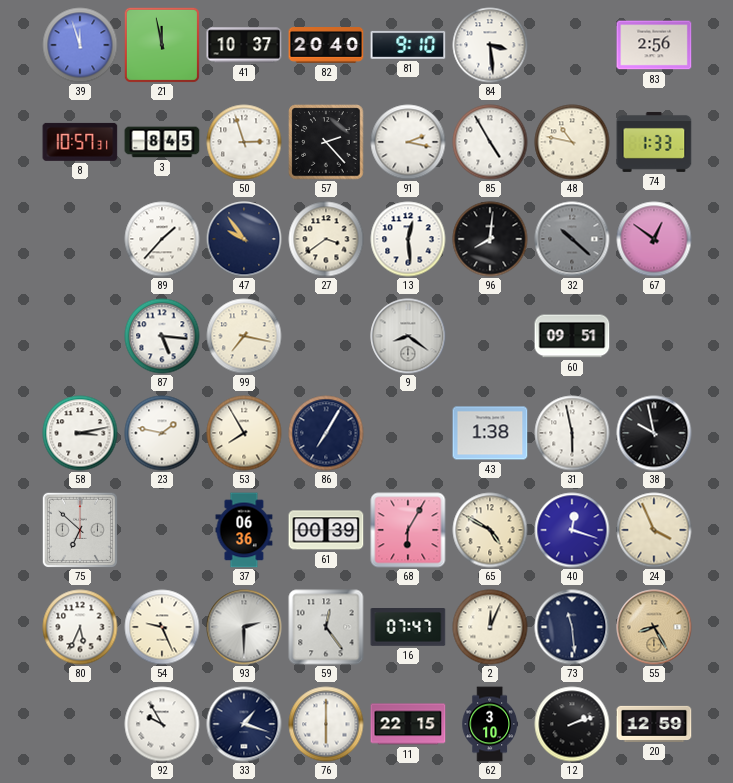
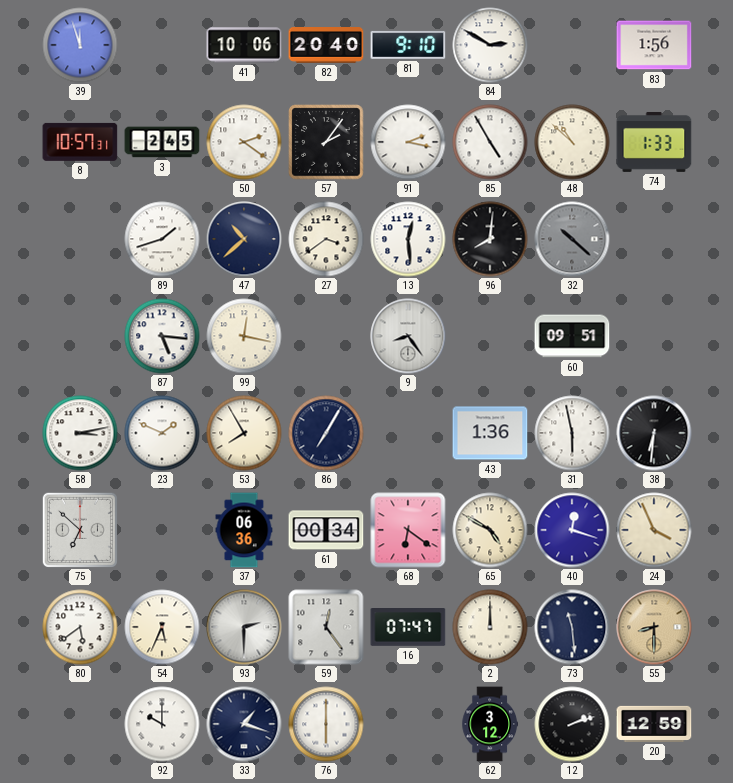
21: 11:58 -> none (162, 45)
41: 10:37 -> 10:06 (244, 45)
84: 3:29 -> 2:50 (490, 45)
83: 2:56 -> 1:56 (654, 45)
3: 8:45 -> 2:45 (162, 142)
50: 2:57 -> 2:21 (244, 142)
57: 2:23 -> 2:06 (326, 142)
48: 10:47 -> 10:52 (572, 142)
89: 1:37 -> 1:42 (162, 239)
47: 9:54 -> 10:38 (244, 239)
67: 12:51 -> none (654, 239)
99: 7:17 -> 12:17 (244, 336)
9: 8:21 -> 8:24 (408, 336)
23: 1:47 -> 1:49 (162, 433)
43: 1:38 -> 1:36 (490, 433)
38: 9:58 -> 6:31 (654, 433)
61: 00:39 -> 00:34 (326, 530)
68: 6:05 -> 6:21 (408, 530)
80: 5:34 -> 5:39 (80, 627)
54: 9:26 -> 5:34 (162, 627)
2: 12:04 -> 12:00 (490, 627)
55: 8:25 -> 8:30 (654, 627)
92: 9:55 -> 10:00 (162, 724)
11: 22:15 -> none (408, 724)
62: 3:10 -> 3:12 (489, 724)
